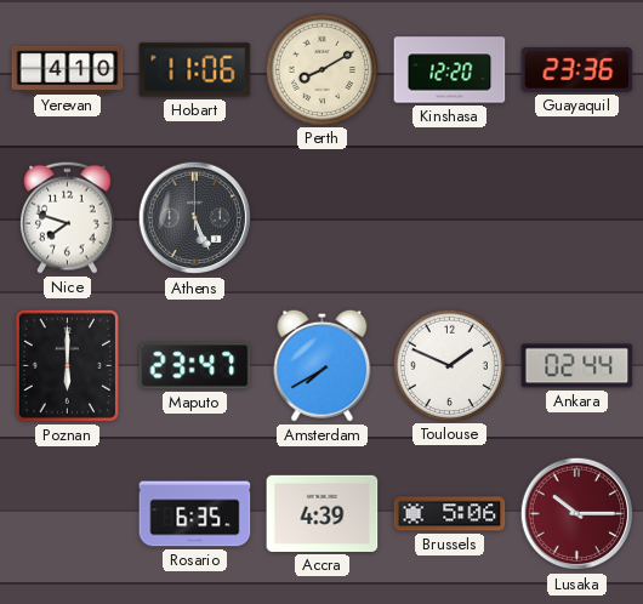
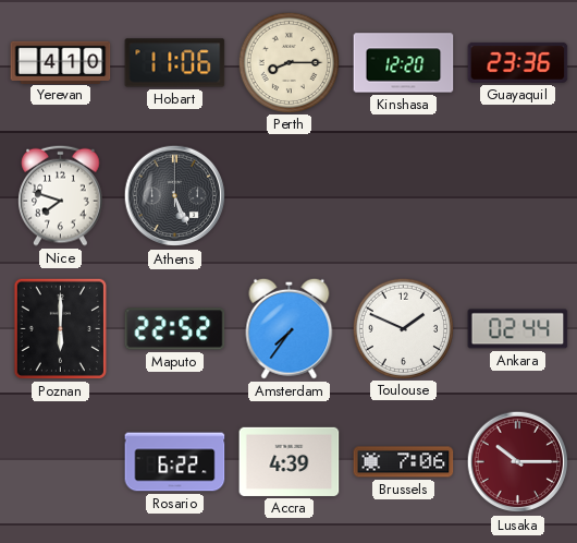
Perth: 8:10 -> 8:15 (288, 62)
Maputo: 23:47 -> 22:52 (175, 329)
Amsterdam: 7:40 -> 7:36 (290, 328)
Rosario: 6:35 -> 6:22 (175, 462)
Brussels: 5:06 -> 7:06 (404, 462)
